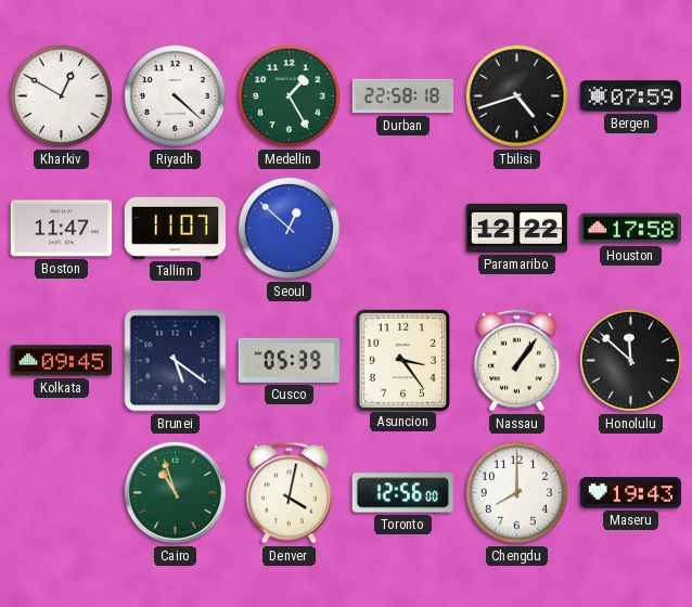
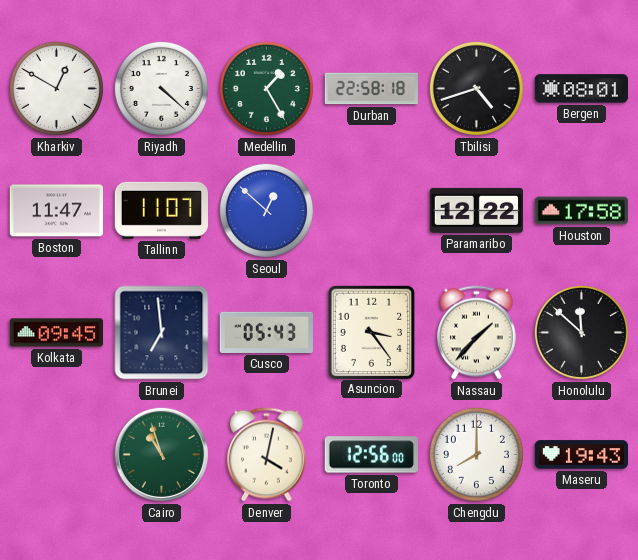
Bergen: 07:59 -> 08:01 (581, 89)
Brunei: 5:21 -> 6:59 (162, 333)
Cusco: 05:39 -> 05:43 (266, 332)
Nassau: 1:06 -> 1:37 (476, 333)
